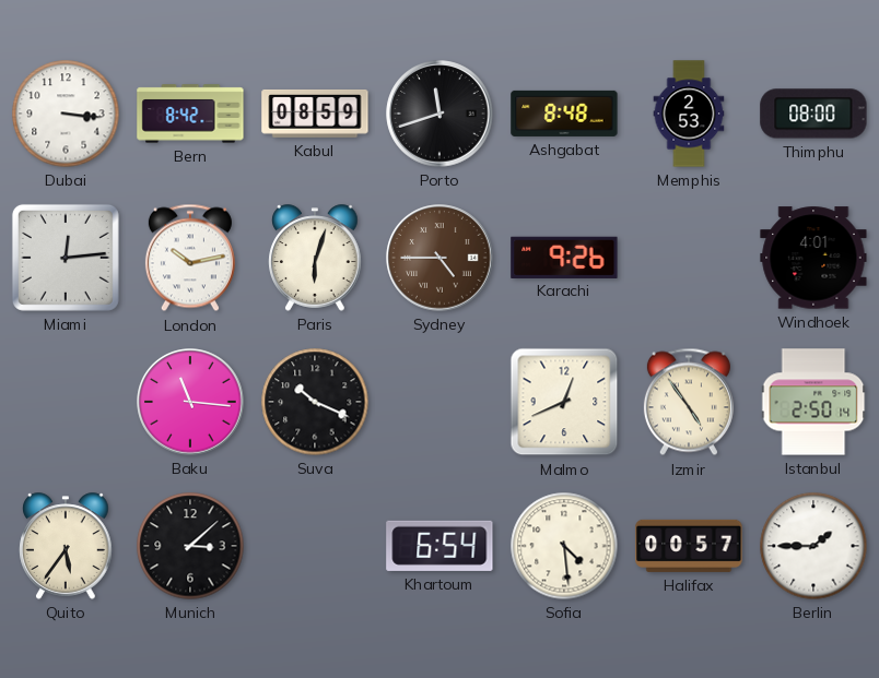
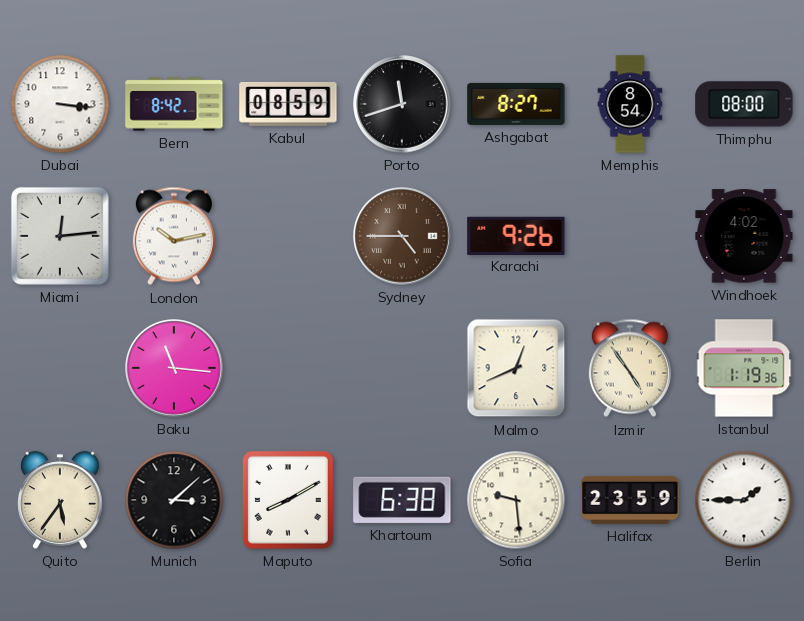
Ashgabat: 8:48 -> 8:27 (516, 104)
Memphis: 2:53 -> 8:54 (630, 104)
Paris: 6:03 -> none (315, 258)
Windhoek: 4:01 -> 4:02 (744, 236)
Suva: 10:19 -> none (315, 402)
Istanbul: 2:50 -> 1:19 (744, 368)
Maputo: none -> 8:10 (288, 500)
Khartoum: 6:54 -> 6:38 (402, 500)
Sofia: 4:29 -> 9:29 (516, 500)
Halifax: 00:57 -> 23:59 (630, 500)
